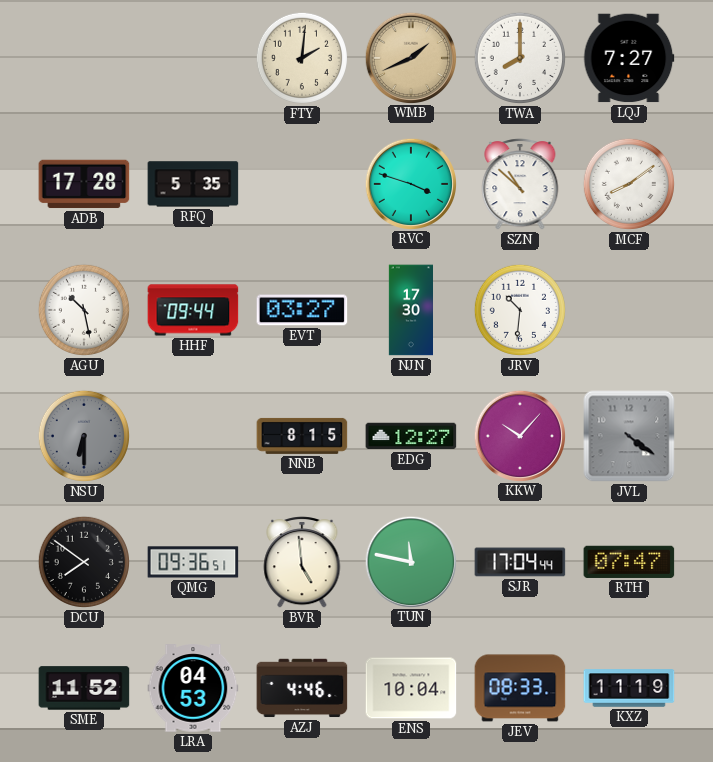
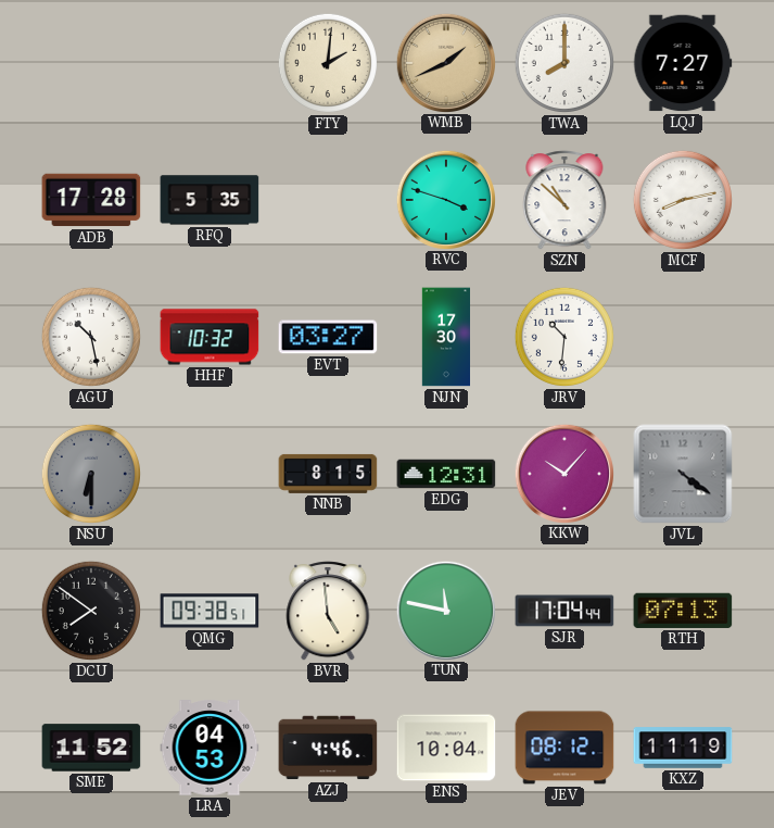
MCF: 8:09 -> 8:13 (683, 200)
HHF: 09:44 -> 10:32 (210, 337)
EDG: 12:27 -> 12:31 (446, 474)
QMG: 09:36 -> 09:38 (210, 611)
RTH: 07:47 -> 07:13 (683, 611)
JEV: 08:33 -> 08:12 (564, 748)
